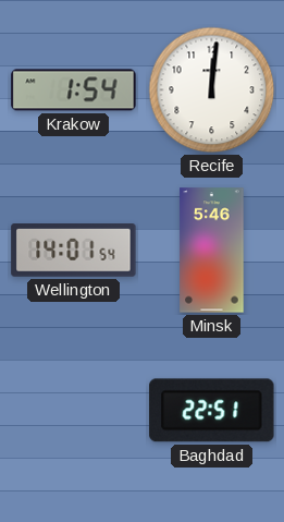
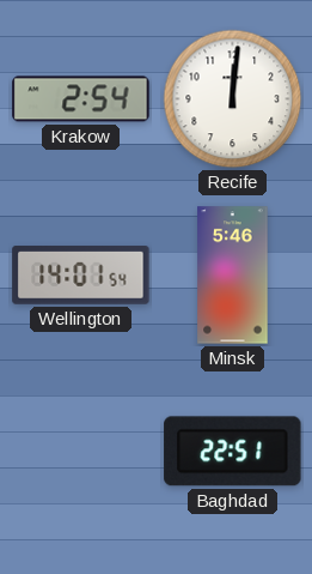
Krakow: 1:54 -> 2:54 (81, 99)
